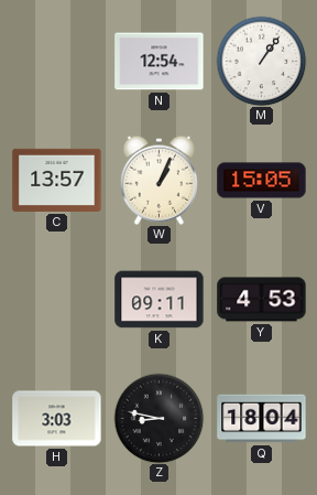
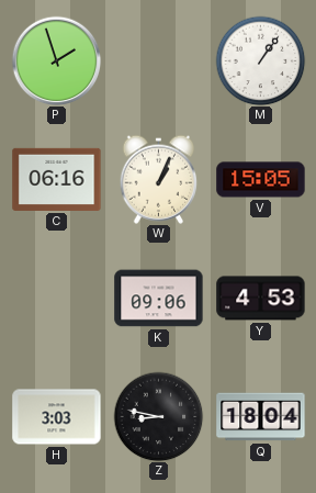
P: none -> 1:57 (56, 60)
N: 12:54 -> none (160, 62)
C: 13:57 -> 06:16 (57, 179)
K: 09:11 -> 09:06 (159, 299)
